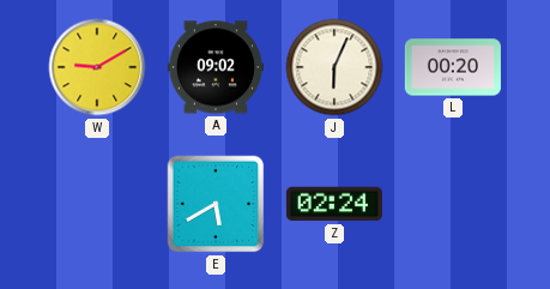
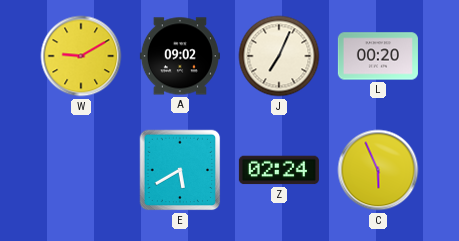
J: 6:04 -> 7:04 (279, 56)
C: none -> 5:56 (378, 170)
